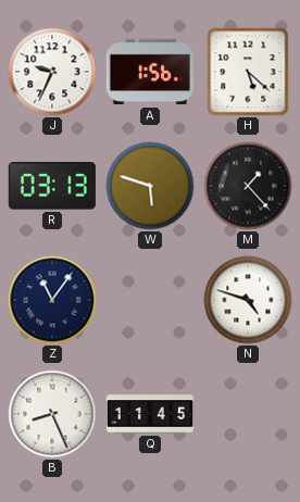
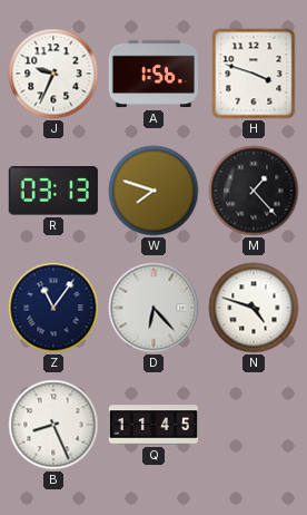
H: 5:22 -> 3:48 (254, 74)
W: 5:48 -> 7:48 (153, 191)
D: none -> 6:23 (153, 308)
